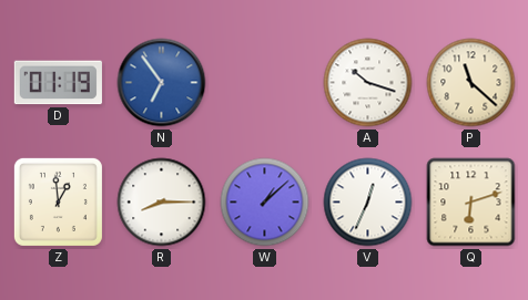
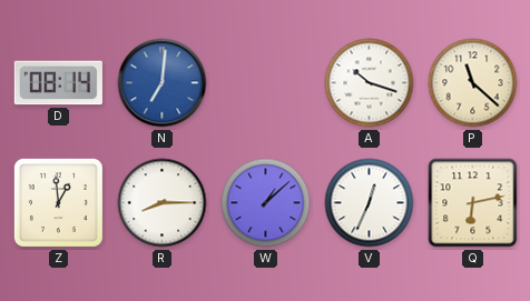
D: 01:19 -> 08:14 (58, 83)
N: 6:54 -> 7:01 (163, 83)
Q: 6:12 -> 6:13 (473, 203)
